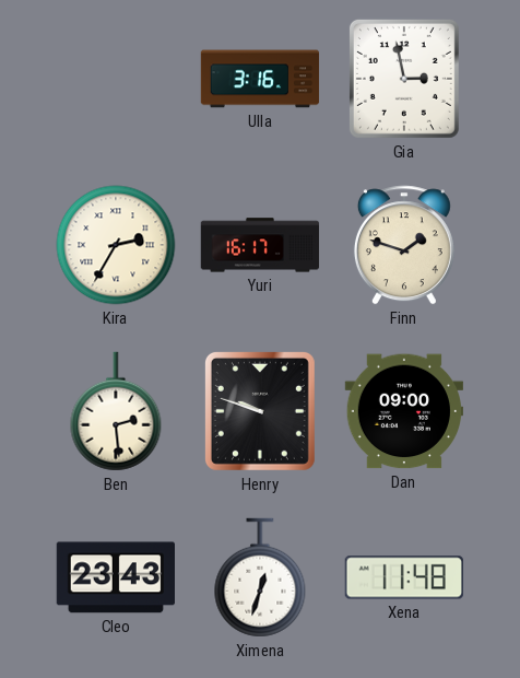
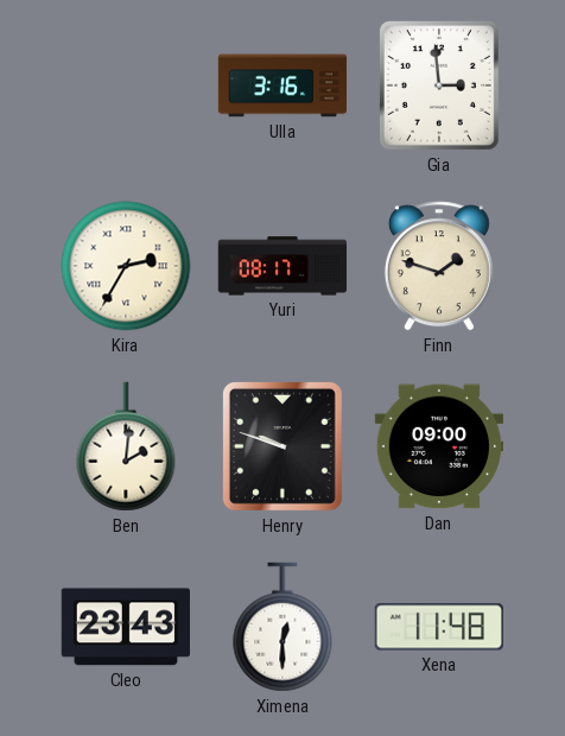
Gia: 2:58 -> 2:59 (439, 85)
Yuri: 16:17 -> 08:17 (282, 266)
Ben: 2:29 -> 2:01 (126, 446)
Ximena: 12:33 -> 12:30 (282, 627)
